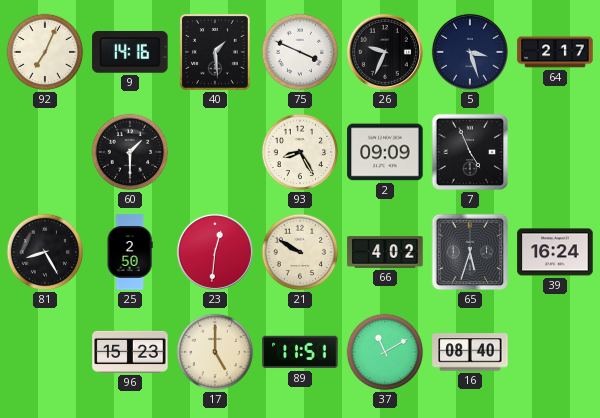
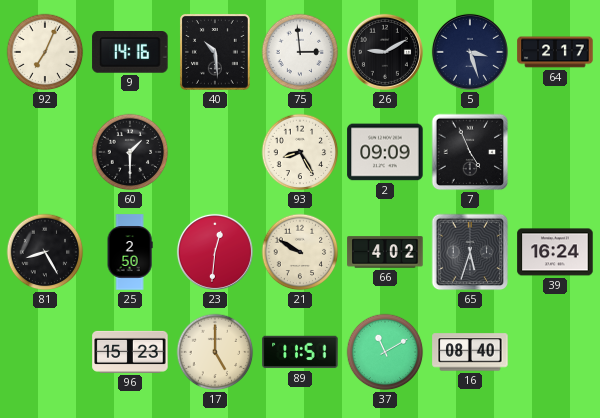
40: 1:29 -> 10:29 (215, 52)
75: 3:49 -> 2:59 (300, 52)
26: 9:34 -> 9:10 (385, 52)
